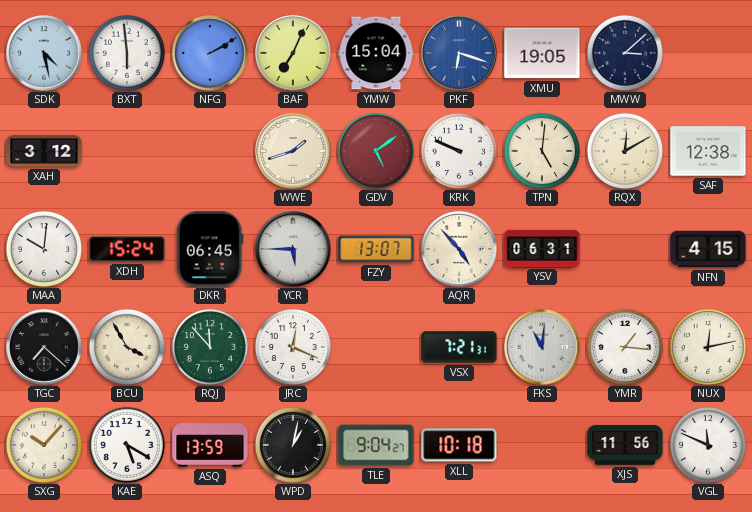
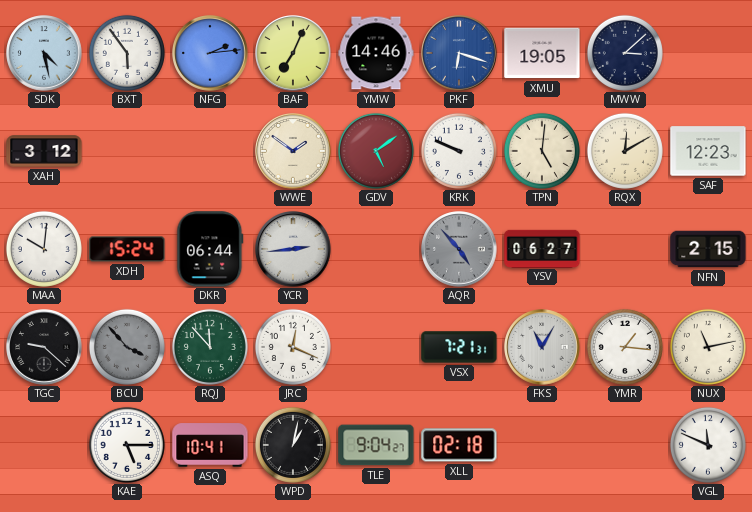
BXT: 5:59 -> 5:54 (127, 53)
NFG: 2:10 -> 2:14 (210, 53)
YMW: 15:04 -> 14:46 (376, 53)
WWE: 1:42 -> 1:51 (293, 151)
SAF: 12:38 -> 12:23 (708, 151)
DKR: 06:45 -> 06:44 (210, 249)
YCR: 5:45 -> 2:44 (293, 249)
FZY: 13:07 -> none (376, 249)
AQR dial: cream -> grey (459, 249)
YSV: 06:31 -> 06:27 (542, 248)
NFN: 4:15 -> 2:15 (708, 249)
TGC: 7:22 -> 9:22 (44, 347)
BCU: 3:55 -> 3:53 (127, 347)
BCU dial: cream -> grey (127, 347)
FKS: 11:01 -> 11:05 (542, 347)
NUX: 12:13 -> 11:13 (708, 347)
SXG: 10:07 -> none (44, 445)
KAE: 5:20 -> 5:15 (127, 445)
ASQ: 13:59 -> 10:41 (210, 445)
XLL: 10:18 -> 02:18 (459, 445)
XJS: 11:56 -> none (625, 445)
